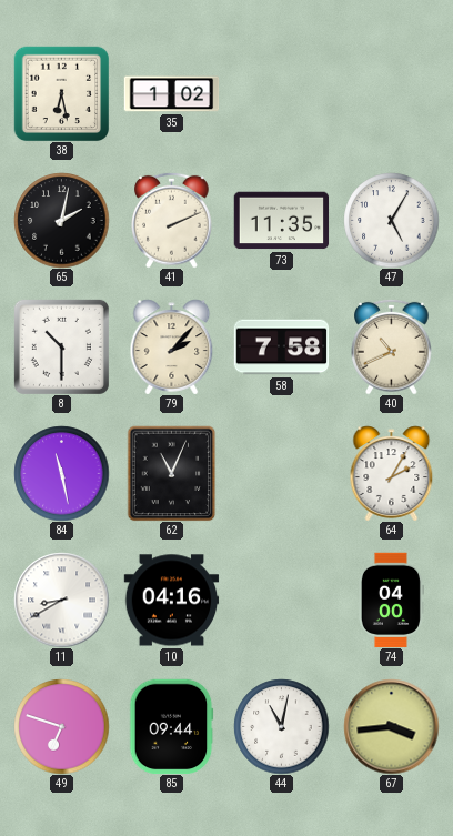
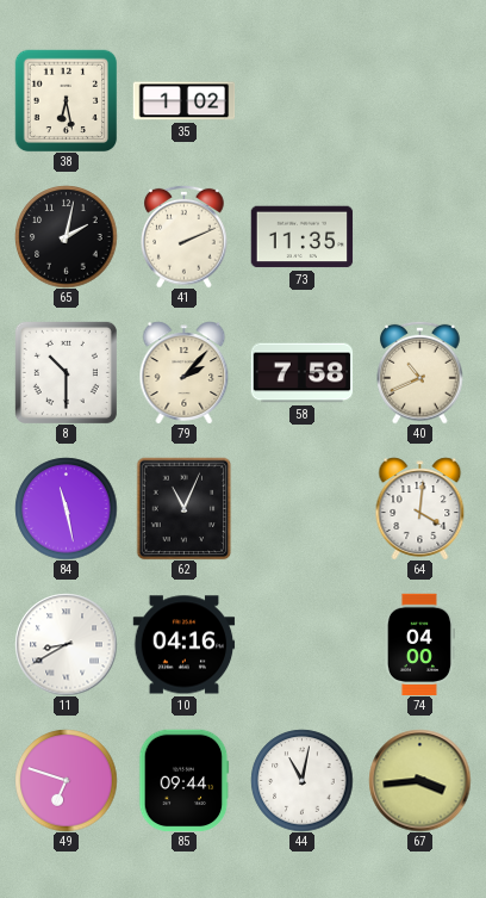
47: 5:05 -> none (391, 220)
64: 2:05 -> 4:01 (420, 508)
